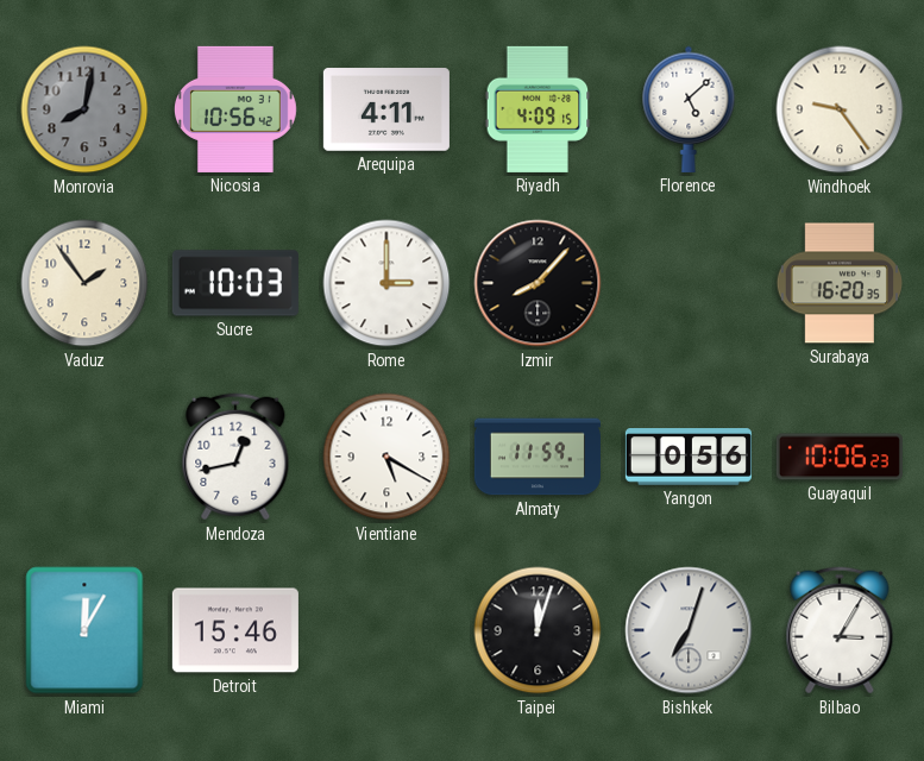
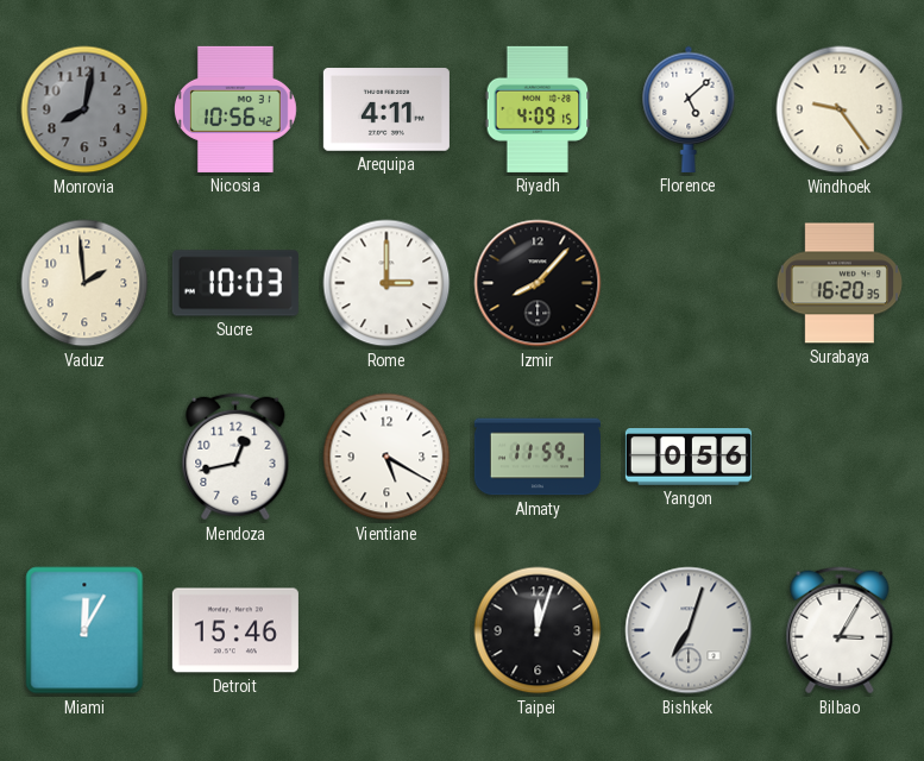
Vaduz: 1:54 -> 1:59 (84, 283)
Guayaquil: 10:06 -> none (840, 457)
